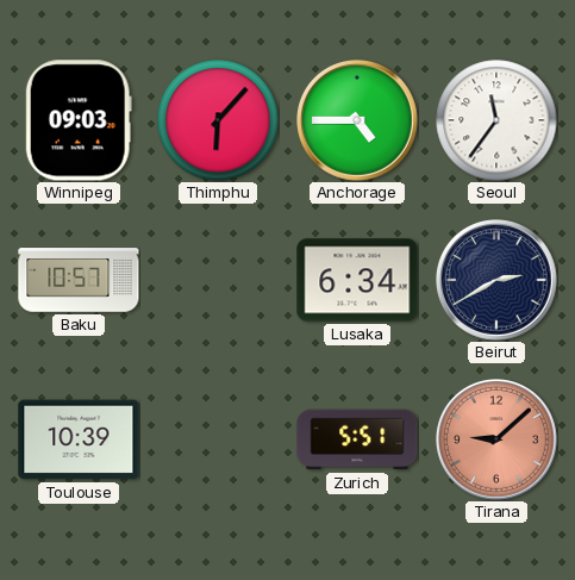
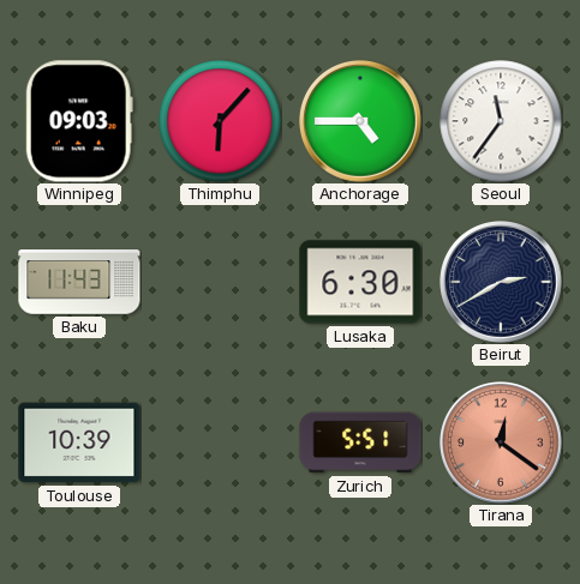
Baku: 10:57 -> 11:43 (79, 282)
Lusaka: 6:34 -> 6:30 (360, 282)
Tirana: 9:08 -> 12:21 (502, 444)
